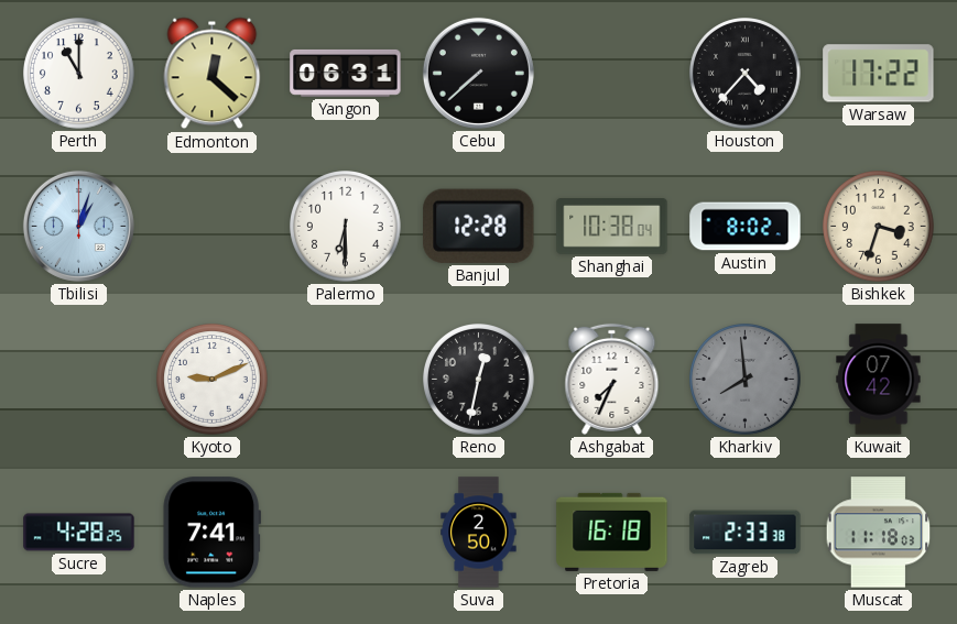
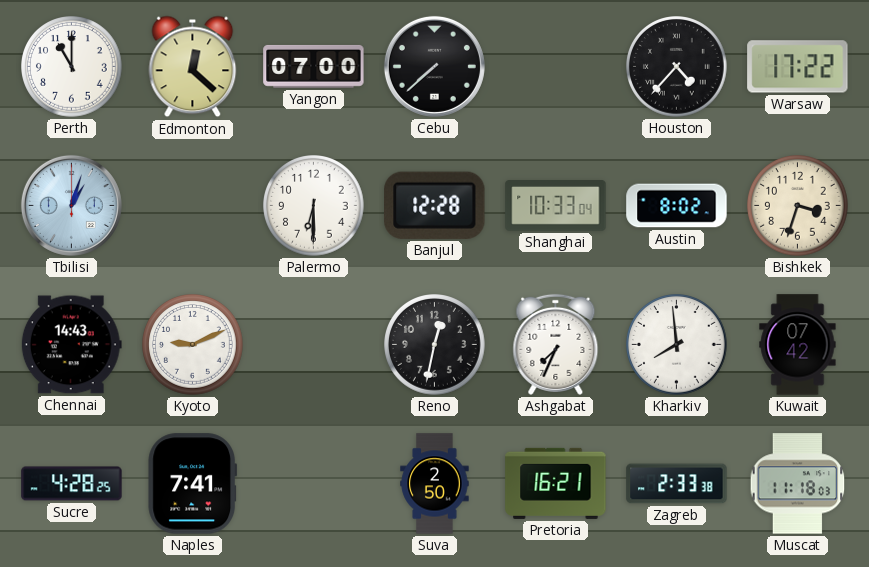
Yangon: 06:31 -> 07:00 (314, 66)
Shanghai: 10:38 -> 10:33 (556, 206)
Chennai: none -> 14:43 (71, 345)
Kharkiv dial: grey -> white (677, 345)
Pretoria: 16:18 -> 16:21 (556, 483)
